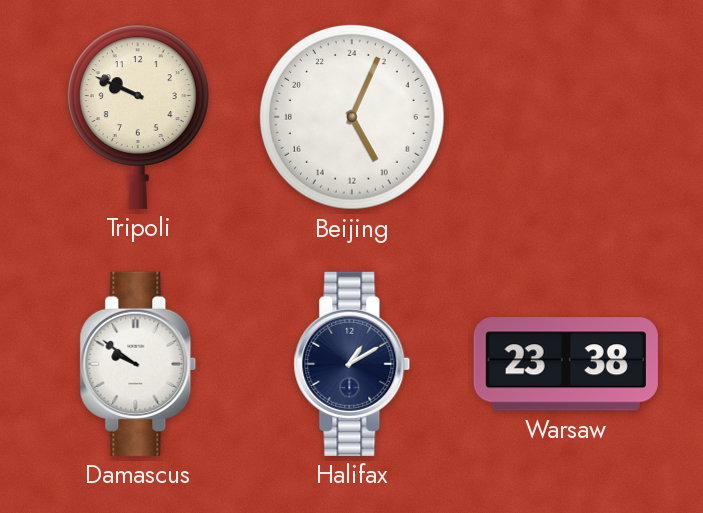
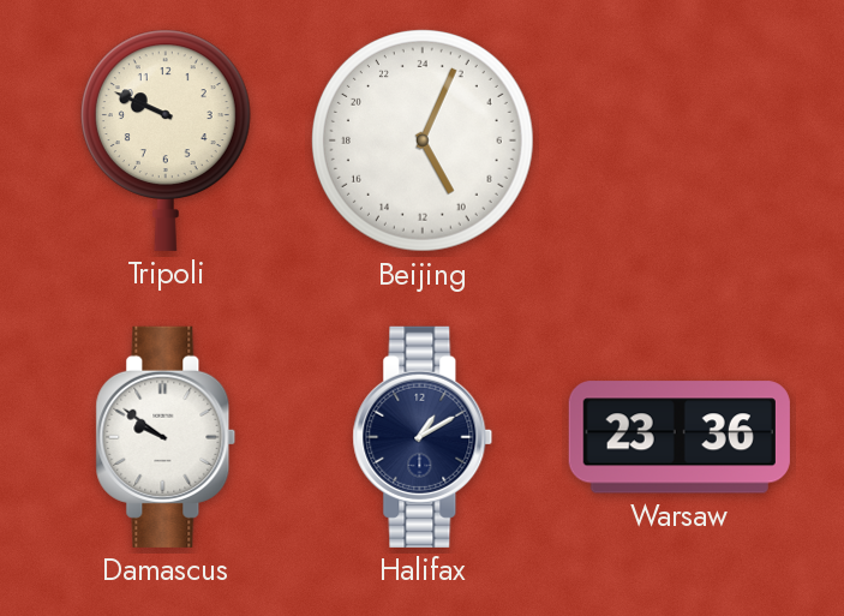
Warsaw: 23:38 -> 23:36 (680, 437)
